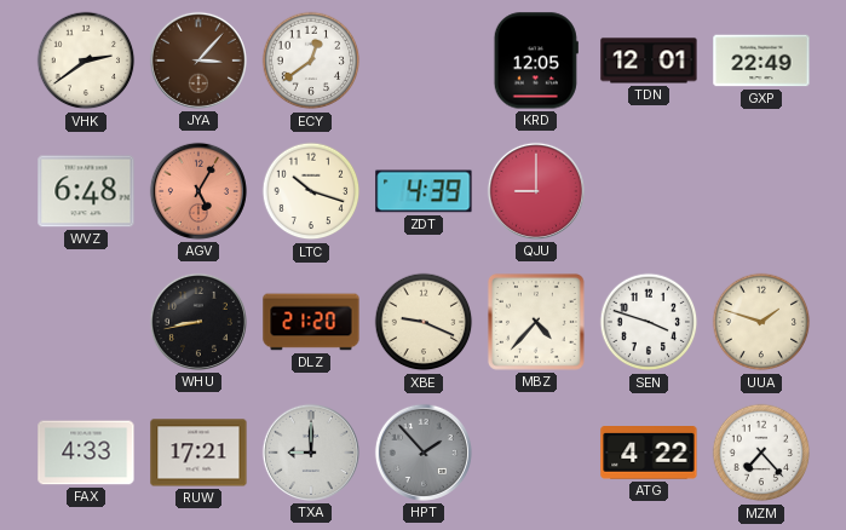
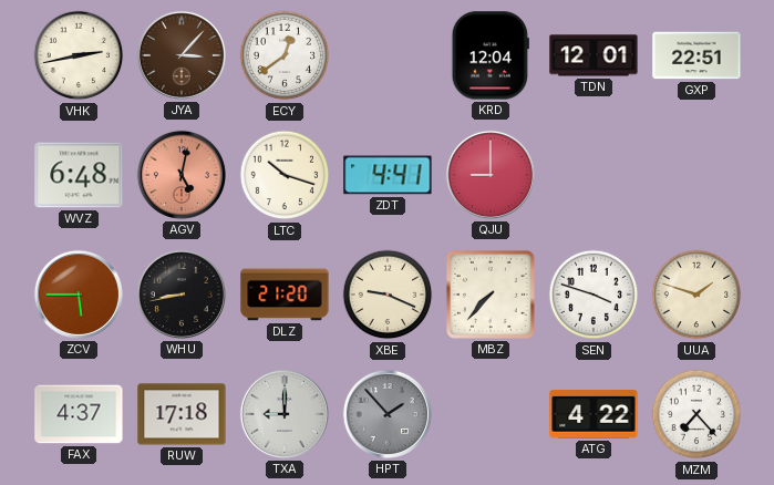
VHK: 2:39 -> 2:43 (79, 55)
KRD: 12:05 -> 12:04 (491, 55)
GXP: 22:49 -> 22:51 (696, 55)
AGV: 5:05 -> 5:02 (182, 175)
ZDT: 4:39 -> 4:41 (388, 175)
ZCV: none -> 5:45 (79, 295)
MBZ: 4:37 -> 7:37 (491, 295)
FAX: 4:33 -> 4:37 (79, 414)
RUW: 17:21 -> 17:18 (182, 414)
